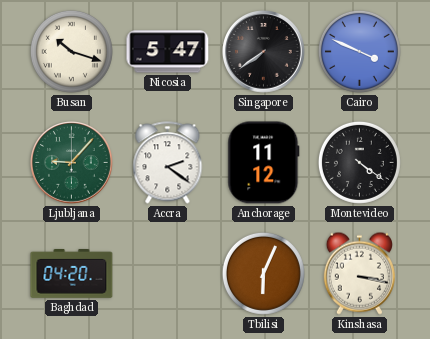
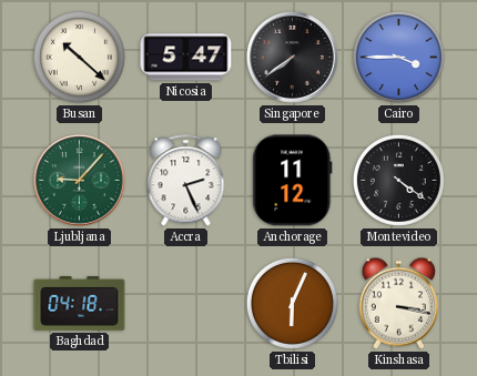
Busan: 10:18 -> 10:22 (79, 57)
Cairo: 3:49 -> 3:45 (398, 57)
Accra: 2:21 -> 2:26 (186, 181)
Baghdad: 04:20 -> 04:18 (80, 303)
